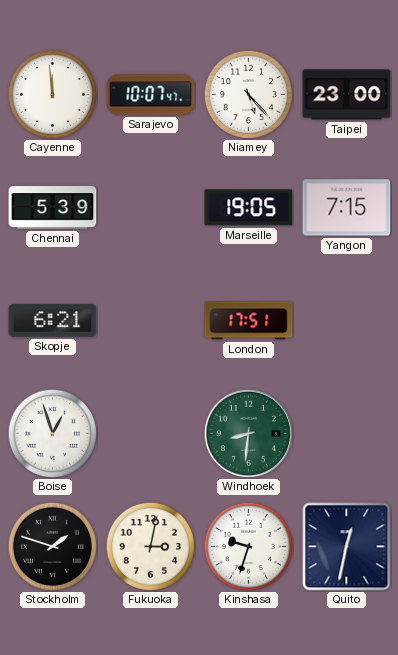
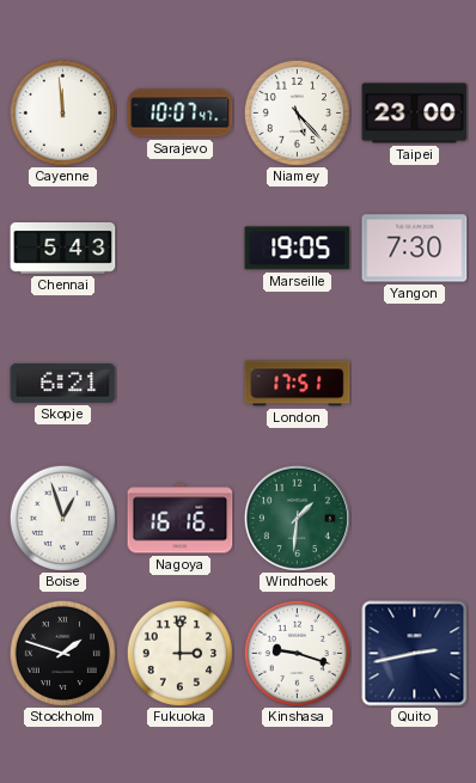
Chennai: 5:39 -> 5:43 (63, 249)
Yangon: 7:15 -> 7:30 (415, 249)
Nagoya: none -> 16:16 (181, 519)
Windhoek: 8:31 -> 1:31 (297, 518)
Fukuoka: 3:02 -> 3:00 (179, 653)
Kinshasa: 9:33 -> 9:18 (297, 653)
Quito: 12:32 -> 2:43 (415, 654)
